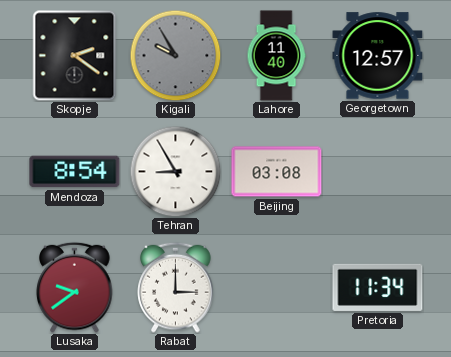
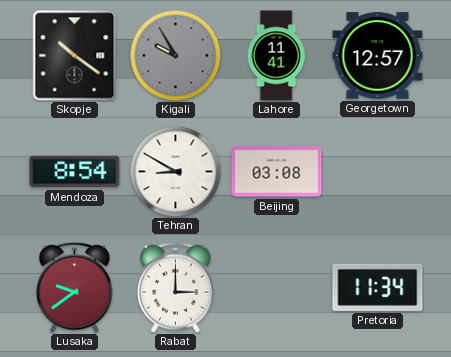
Skopje: 2:21 -> 10:21 (75, 56)
Lahore: 11:40 -> 11:41 (276, 56)
Tehran: 8:55 -> 8:50 (175, 171)
